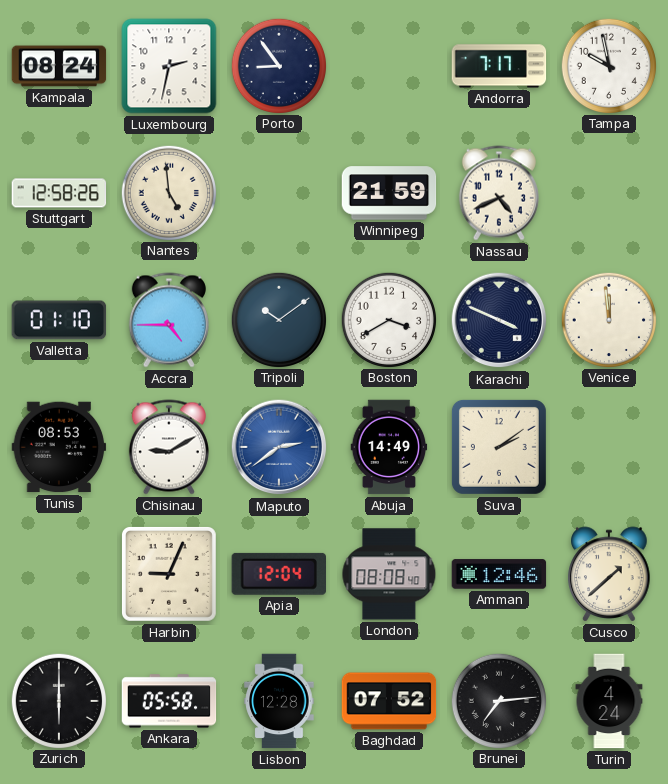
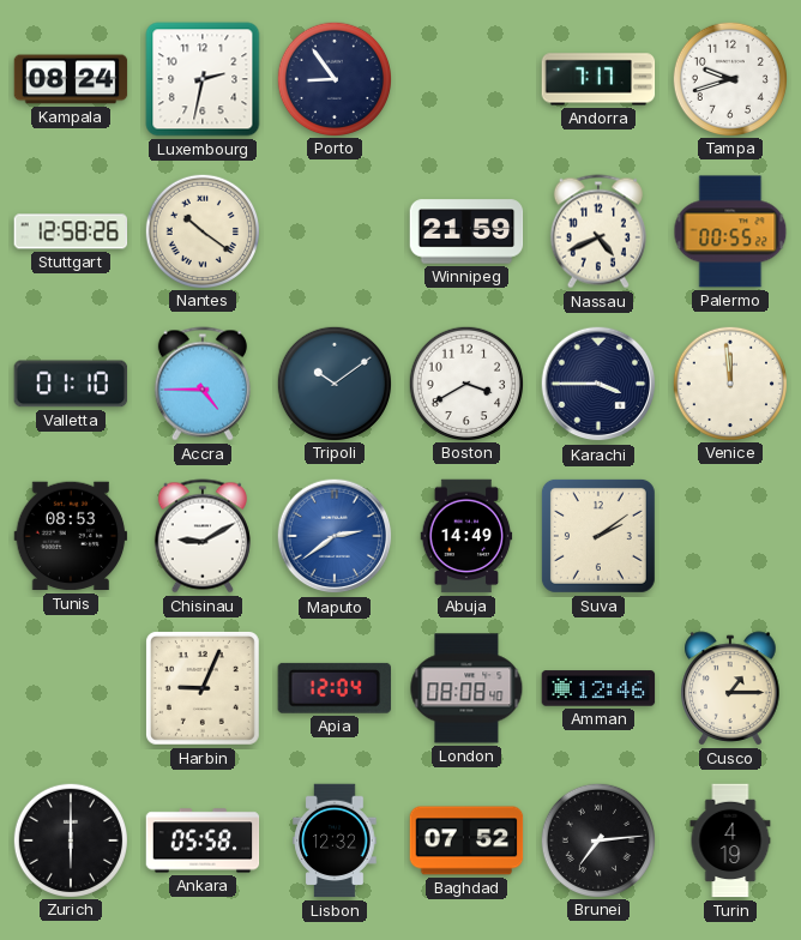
Tampa: 9:58 -> 9:42 (729, 78)
Nantes: 4:59 -> 10:21 (201, 230)
Palermo: none -> 00:55 (730, 231)
Karachi: 3:49 -> 3:45 (598, 384)
Cusco: 1:38 -> 1:15 (730, 688)
Lisbon: 12:28 -> 12:32 (335, 840)
Turin: 4:24 -> 4:19 (730, 840)
